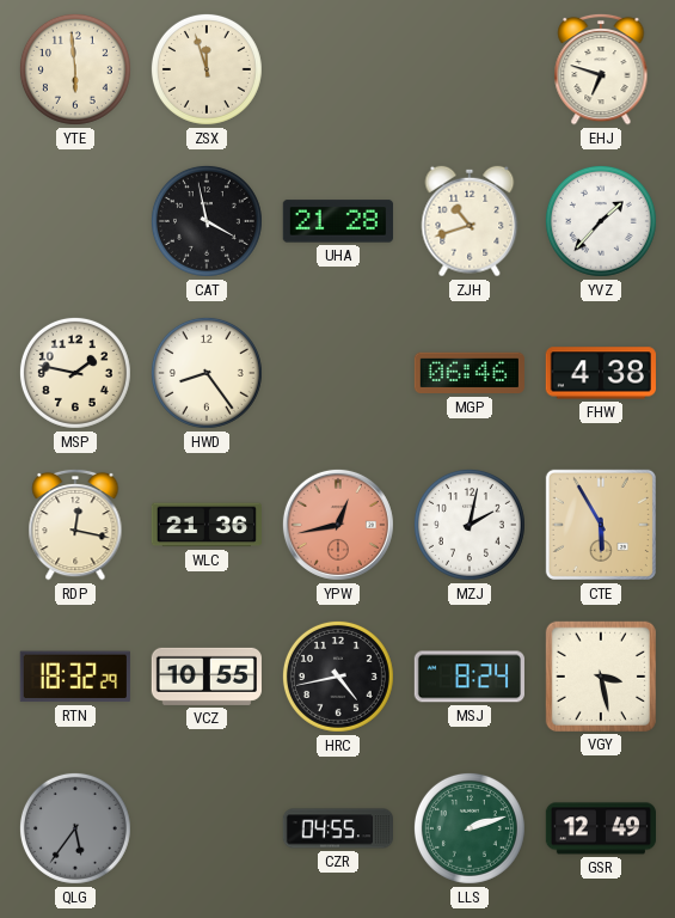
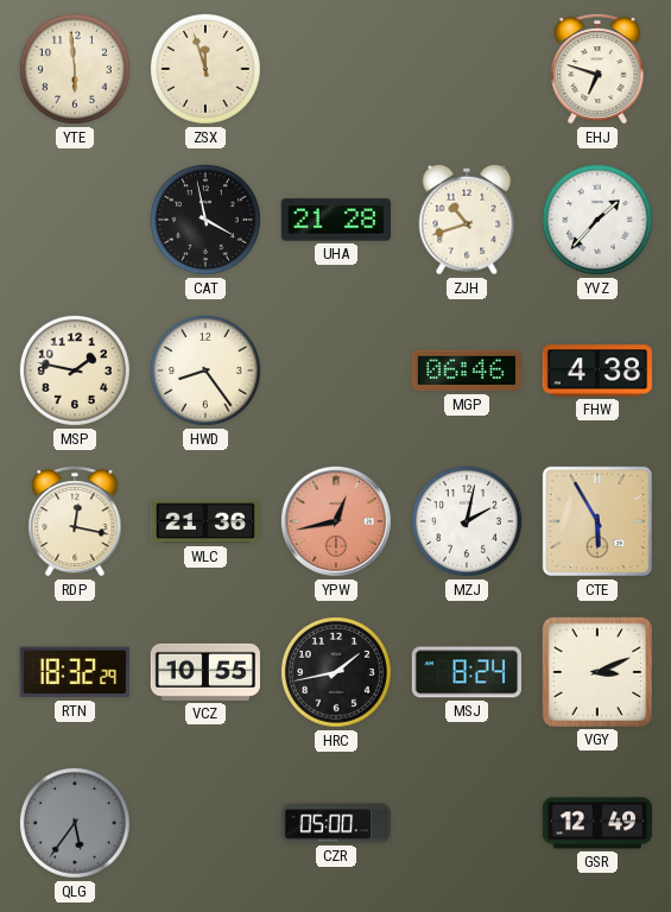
HRC: 4:43 -> 1:43 (336, 672)
VGY: 3:28 -> 3:11 (597, 672)
CZR: 04:55 -> 05:00 (336, 823)
LLS: 2:12 -> none (470, 828)
